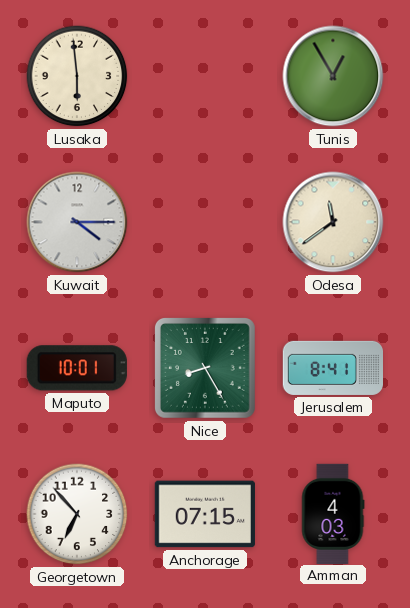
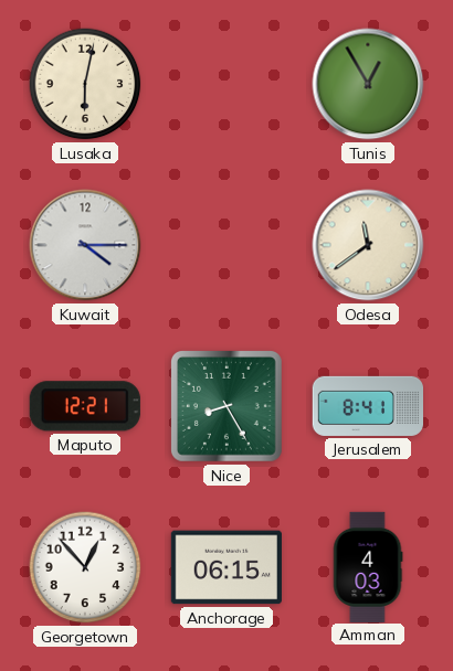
Lusaka: 5:59 -> 6:02 (85, 84)
Maputo: 10:01 -> 12:21 (85, 406)
Georgetown: 6:53 -> 12:53 (85, 567)
Anchorage: 07:15 -> 06:15 (227, 567)
